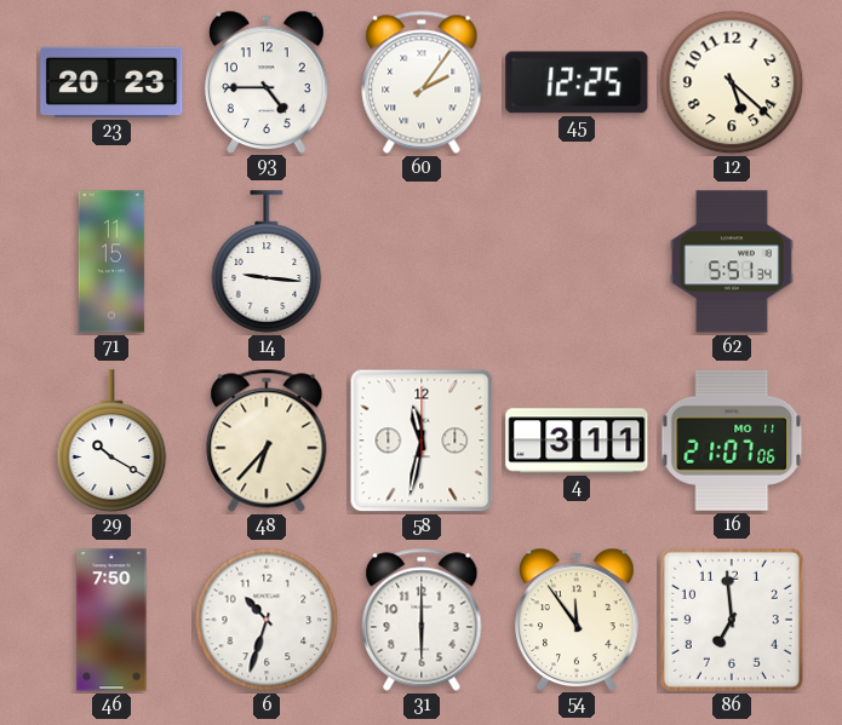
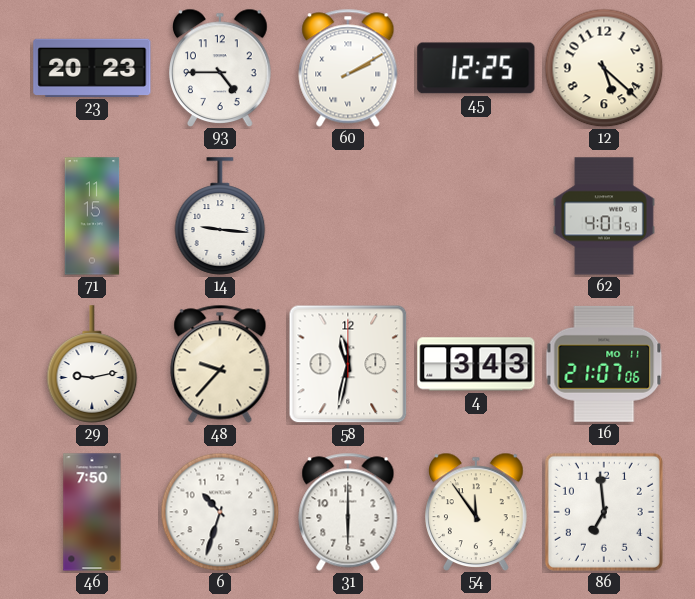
60: 2:06 -> 2:10 (348, 68)
62: 5:51 -> 4:01 (604, 216)
29: 10:20 -> 9:13 (92, 364)
48: 6:37 -> 9:37 (220, 364)
4: 3:11 -> 3:43 (476, 364)
